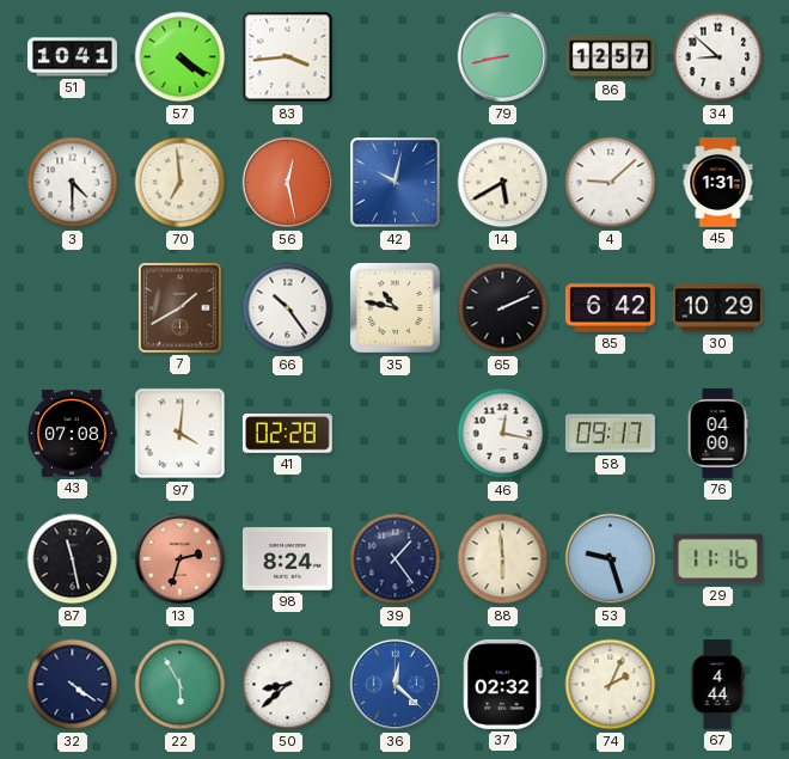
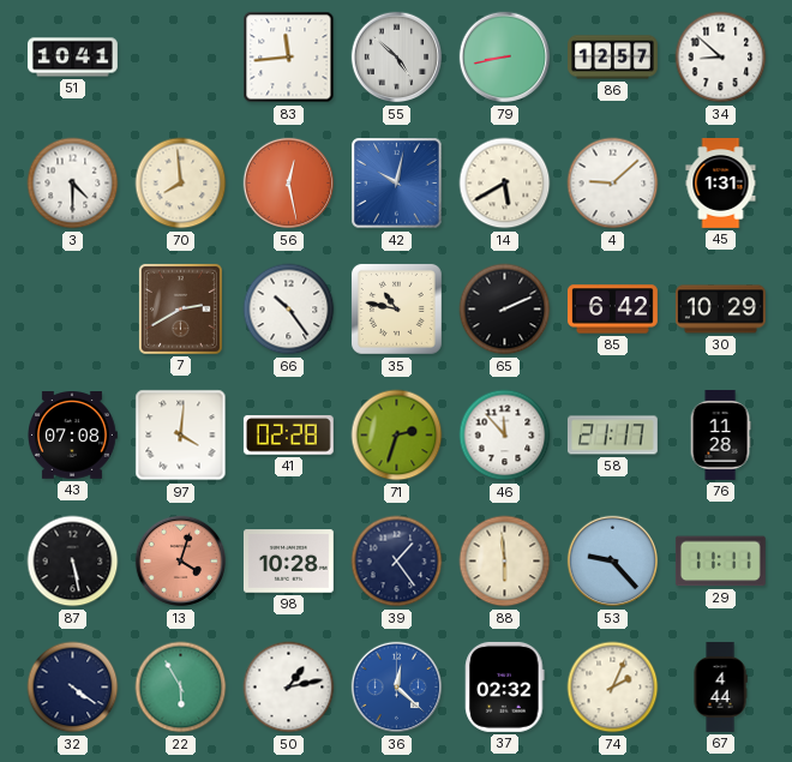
57: 4:21 -> none (181, 57)
83: 3:44 -> 11:44 (289, 58)
55: none -> 4:52 (397, 58)
70: 6:59 -> 7:59 (181, 184)
7: 1:40 -> 2:40 (180, 308)
71: none -> 2:33 (397, 436)
46: 12:17 -> 11:53 (505, 436)
58: 09:17 -> 21:17 (612, 436)
76: 04:00 -> 11:28 (720, 434)
87: 11:28 -> 5:28 (73, 562)
13: 2:33 -> 4:03 (181, 562)
98: 8:24 -> 10:28 (288, 562)
53: 9:27 -> 9:23 (613, 562)
29: 11:16 -> 11:11 (720, 562)
50: 8:38 -> 1:13 (289, 688)
